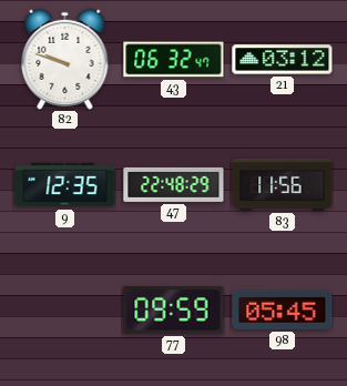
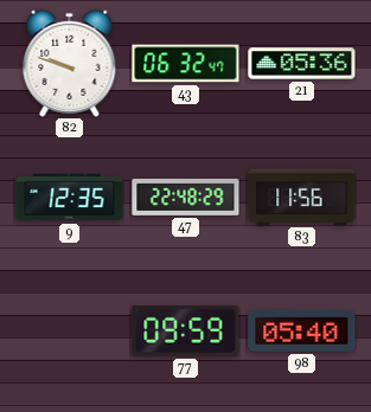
21: 03:12 -> 05:36 (302, 64)
98: 05:45 -> 05:40 (302, 330)
